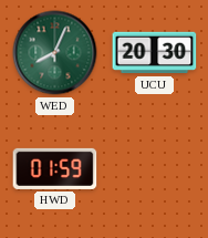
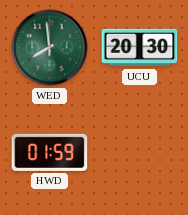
WED: 8:04 -> 7:59 (50, 48)
